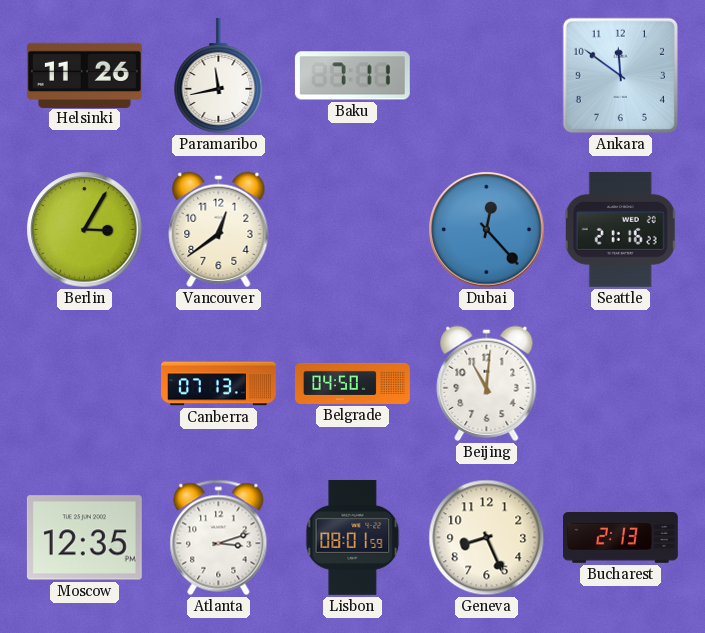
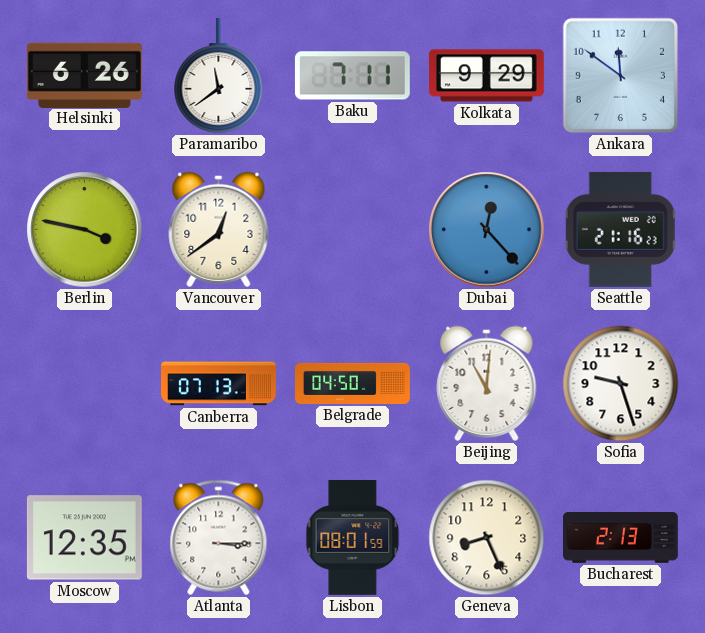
Helsinki: 11:26 -> 6:26 (84, 75)
Paramaribo: 11:43 -> 11:39 (219, 75)
Kolkata: none -> 9:29 (487, 76)
Berlin: 3:05 -> 3:47 (85, 230)
Sofia: none -> 9:27 (621, 384)
Atlanta: 3:12 -> 3:15 (219, 538)
